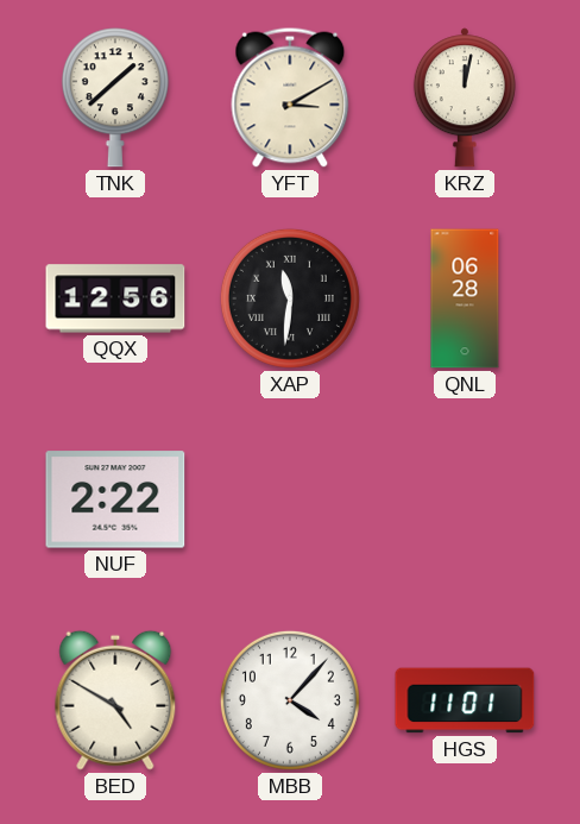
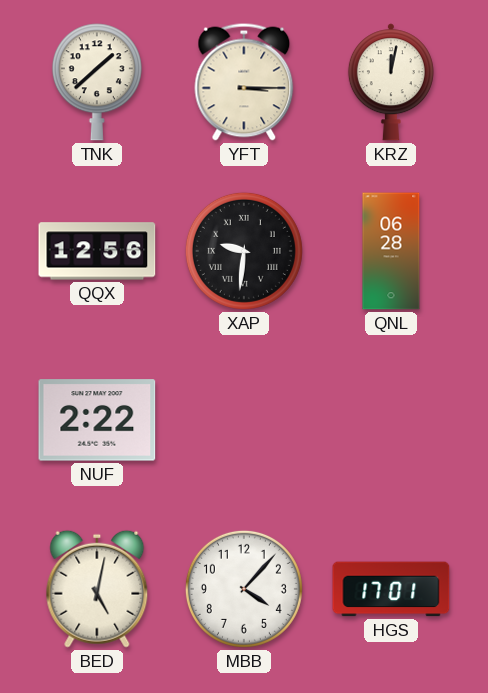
YFT: 3:10 -> 3:15 (244, 82)
XAP: 11:31 -> 9:31 (244, 251)
BED: 4:50 -> 5:02 (97, 589)
HGS: 11:01 -> 17:01 (391, 589)
